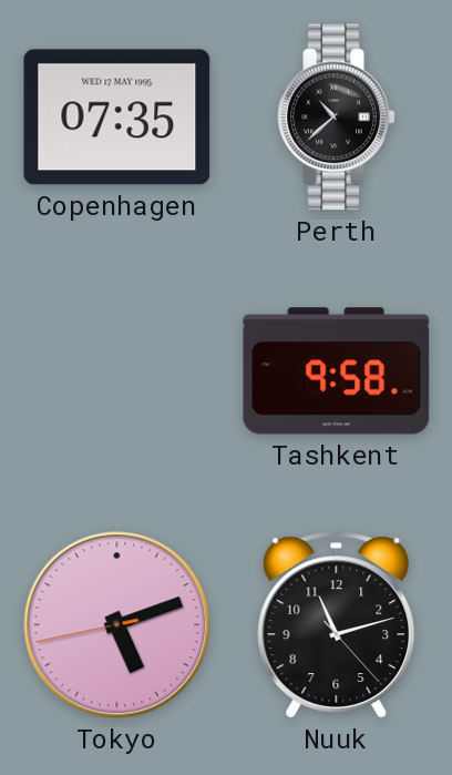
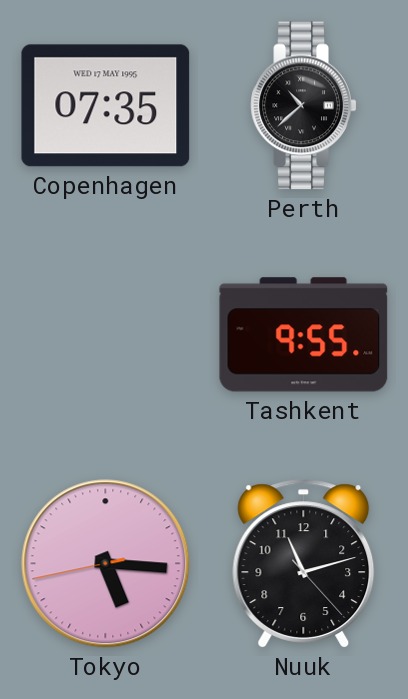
Tashkent: 9:58 -> 9:55 (304, 335)
Tokyo: 5:11 -> 5:15 (106, 564)
